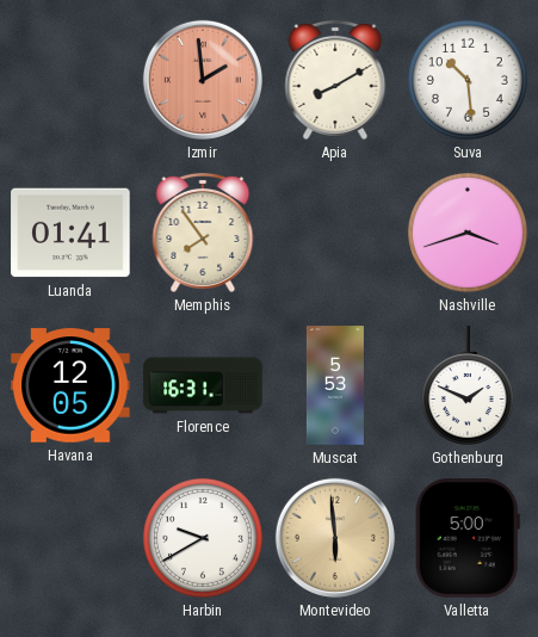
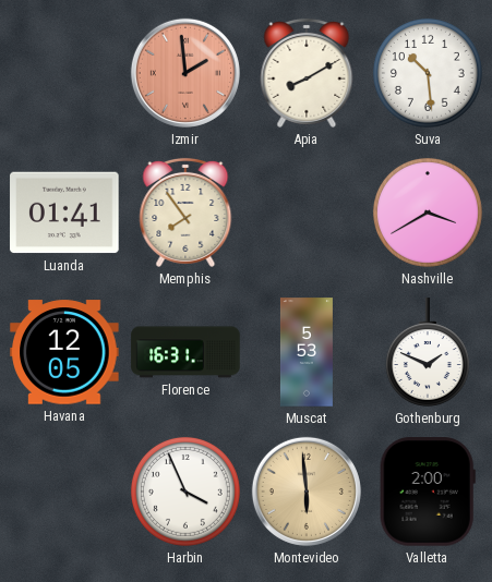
Nashville: 3:42 -> 3:40 (428, 213)
Harbin: 9:40 -> 3:56 (185, 492)
Valletta: 5:00 -> 2:00 (428, 492)
